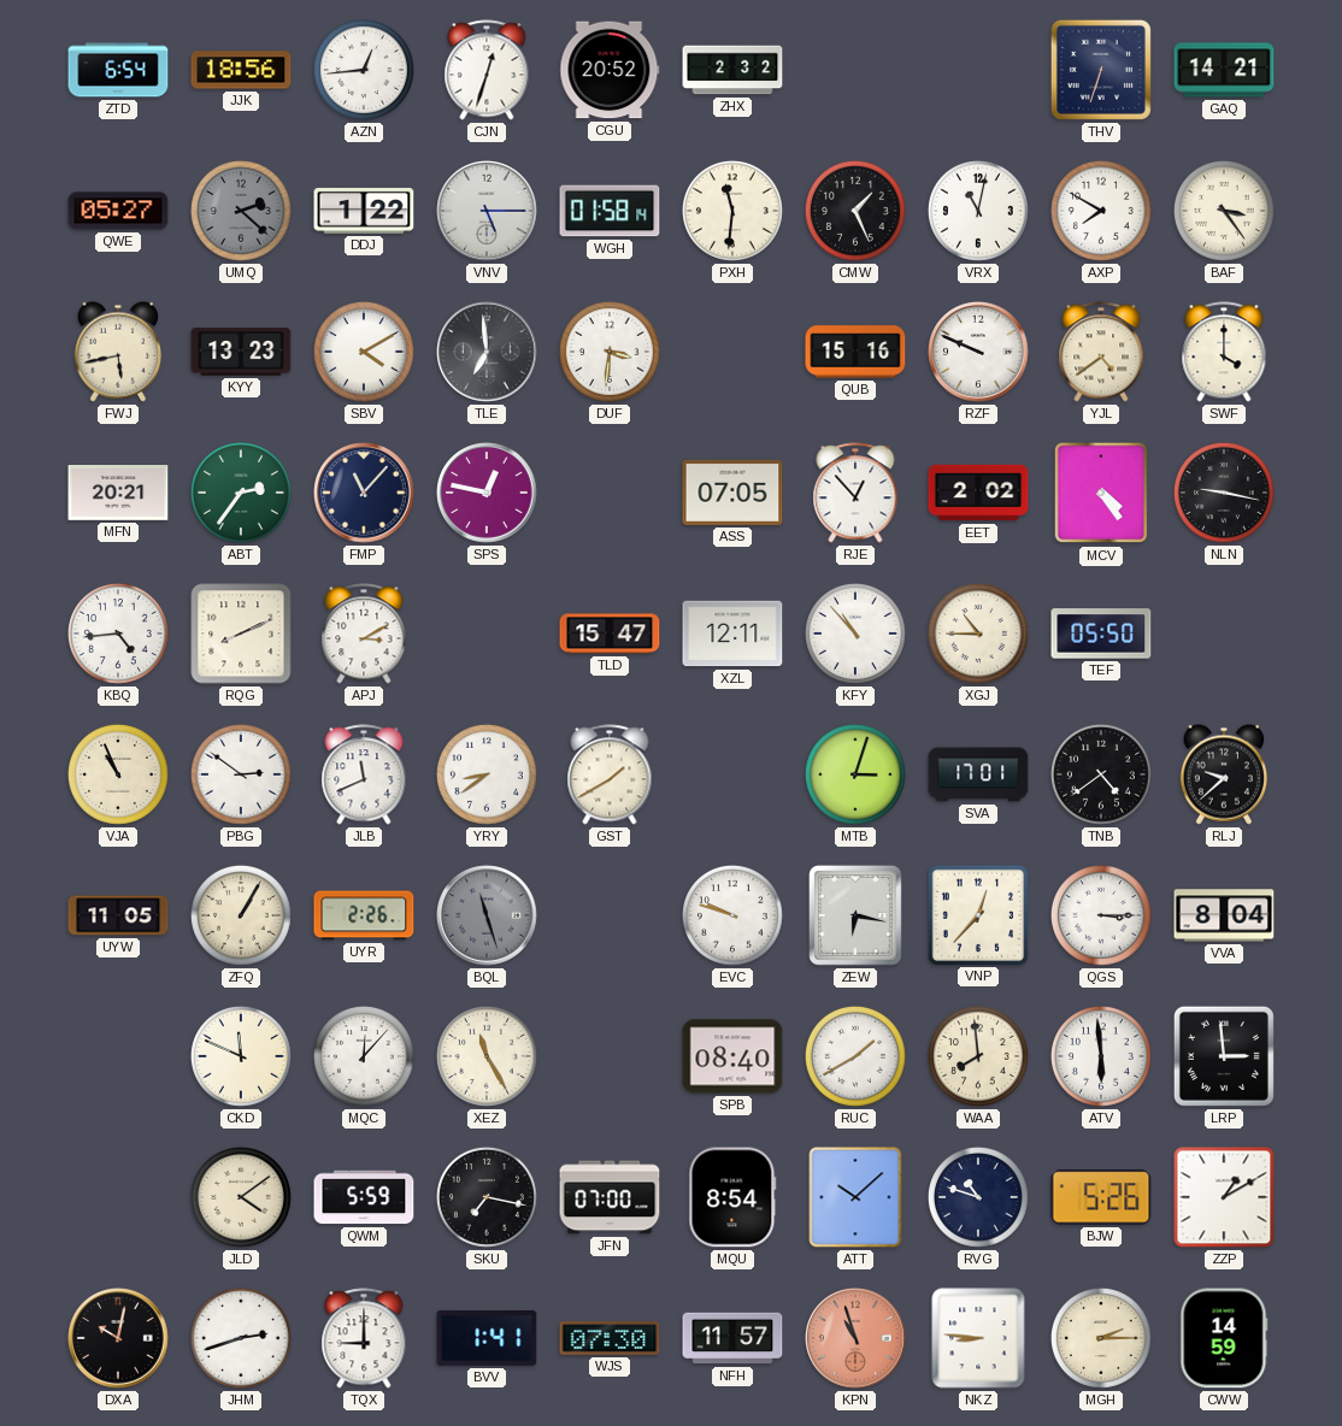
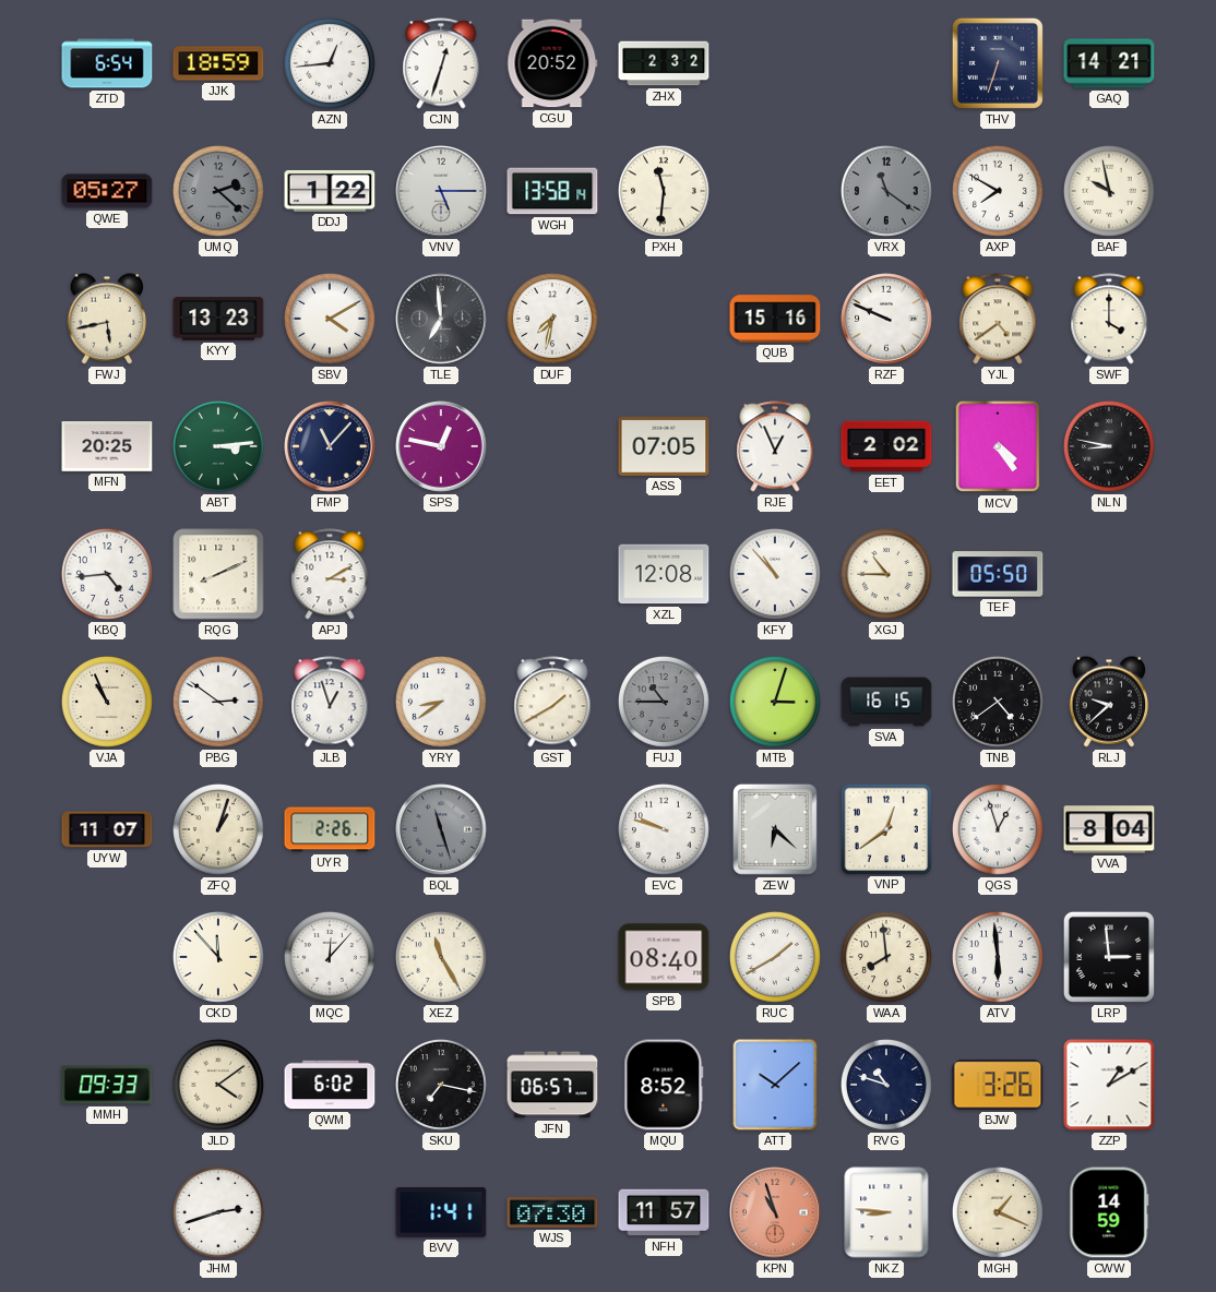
JJK: 18:56 -> 18:59 (218, 63)
WGH: 01:58 -> 13:58 (552, 191)
CMW: 1:26 -> none (855, 211)
VRX: 11:02 -> 11:21 (886, 191)
VRX dial: white -> grey (886, 191)
BAF: 3:24 -> 9:58 (1109, 191)
DUF: 3:31 -> 7:32 (552, 319)
MFN: 20:21 -> 20:25 (107, 447)
ABT: 2:36 -> 3:14 (218, 446)
RJE: 12:53 -> 12:56 (775, 446)
NLN: 9:17 -> 8:47 (1109, 446)
TLD: 15:47 -> none (610, 634)
XZL: 12:11 -> 12:08 (664, 574)
JLB: 11:41 -> 12:57 (330, 702)
FUJ: none -> 10:45 (664, 702)
SVA: 17:01 -> 16:15 (886, 702)
UYW: 11:05 -> 11:07 (107, 829)
ZFQ: 1:05 -> 1:03 (218, 829)
ZEW: 6:17 -> 6:22 (775, 829)
VNP: 12:37 -> 12:39 (885, 828)
QGS: 3:15 -> 12:57 (998, 829)
CKD: 11:49 -> 11:53 (218, 957)
MMH: none -> 09:33 (107, 1085)
QWM: 5:59 -> 6:02 (330, 1085)
JFN: 07:00 -> 06:57 (552, 1085)
MQU: 8:54 -> 8:52 (664, 1085)
BJW: 5:26 -> 3:26 (998, 1085)
DXA: 10:02 -> none (118, 1338)
TQX: 9:00 -> none (364, 1338)
MGH: 2:15 -> 1:19 (998, 1212)
